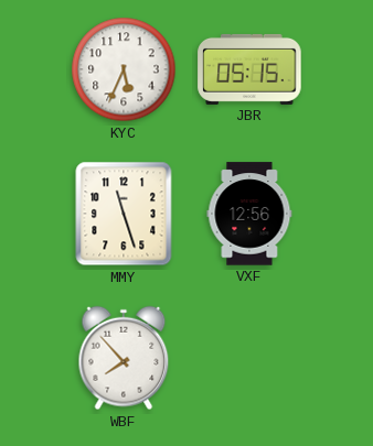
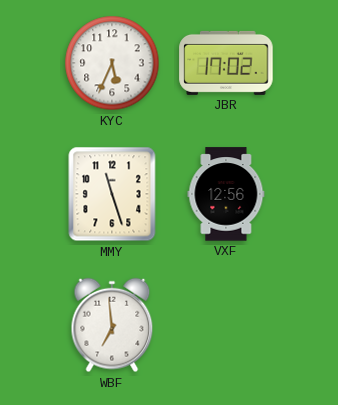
JBR: 05:15 -> 17:02 (226, 63)
WBF: 7:53 -> 6:59 (112, 325)
